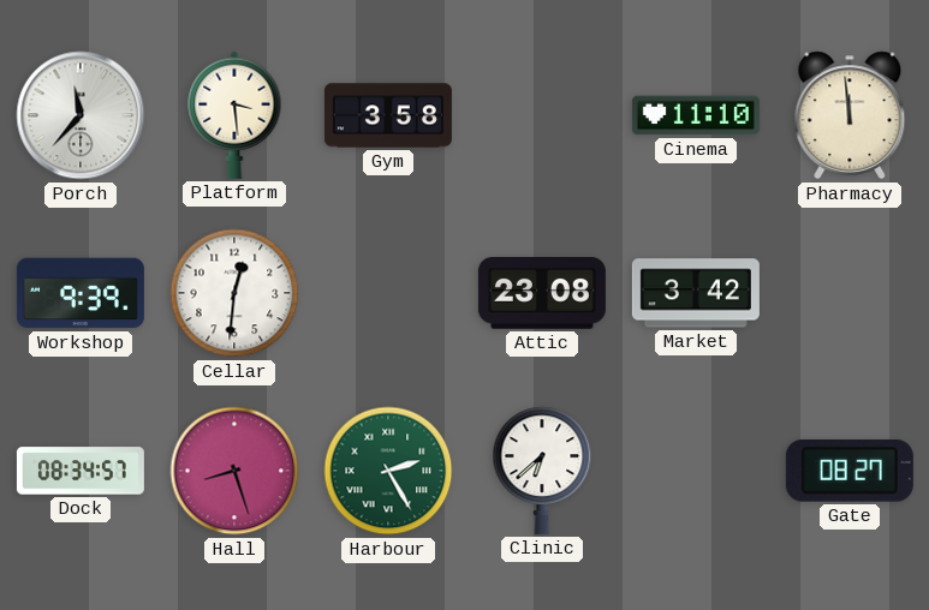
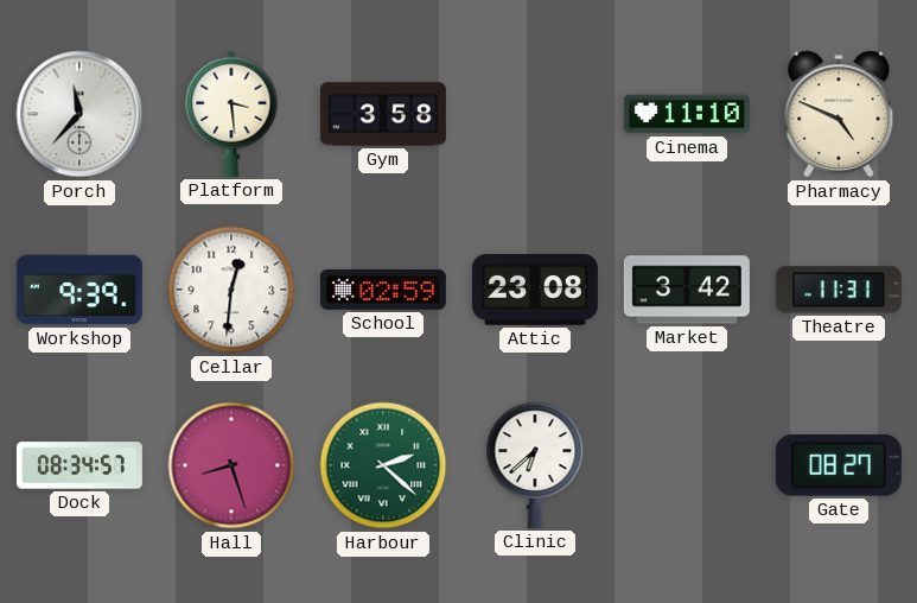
Pharmacy: 11:59 -> 4:49 (839, 114)
School: none -> 02:59 (383, 290)
Theatre: none -> 11:31 (839, 290)
Harbour: 2:25 -> 2:22 (383, 465)
